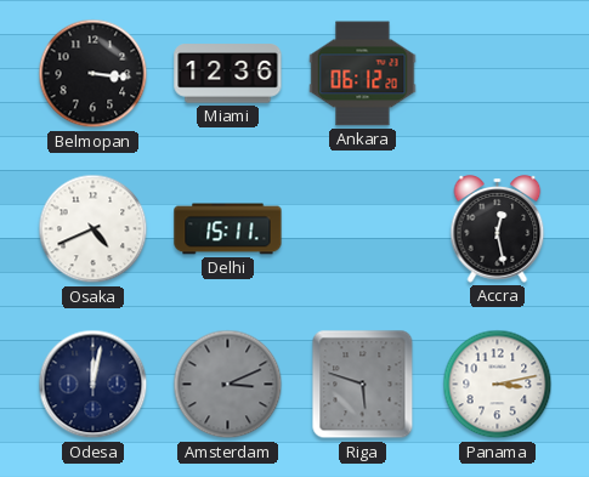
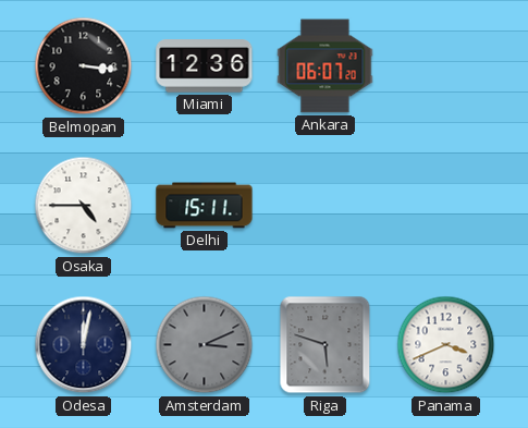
Ankara: 06:12 -> 06:07 (326, 66)
Osaka: 4:41 -> 4:45 (84, 206)
Accra: 12:28 -> none (498, 229)
Panama: 3:13 -> 3:41 (446, 345)
